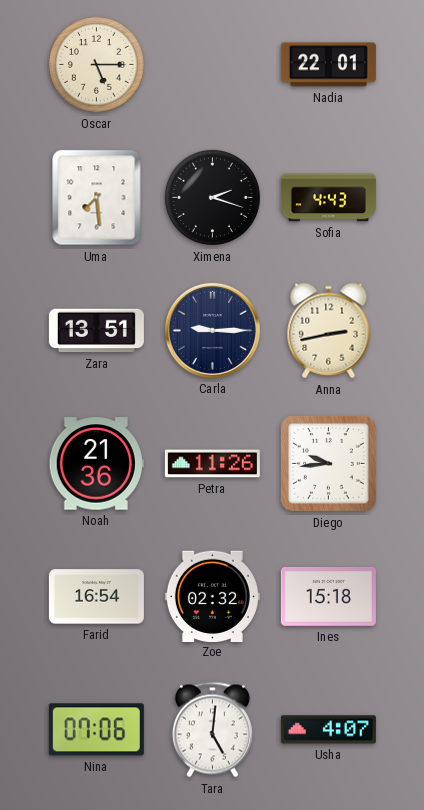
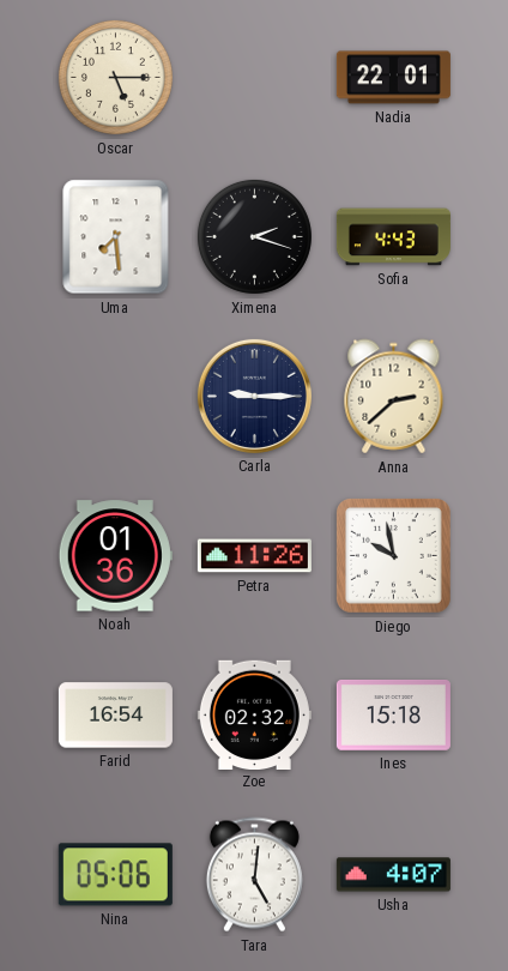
Zara: 13:51 -> none (96, 331)
Anna: 2:43 -> 2:38 (394, 397)
Noah: 21:36 -> 01:36 (115, 556)
Diego: 9:44 -> 9:58 (393, 555)
Nina: 07:06 -> 05:06 (115, 875)
